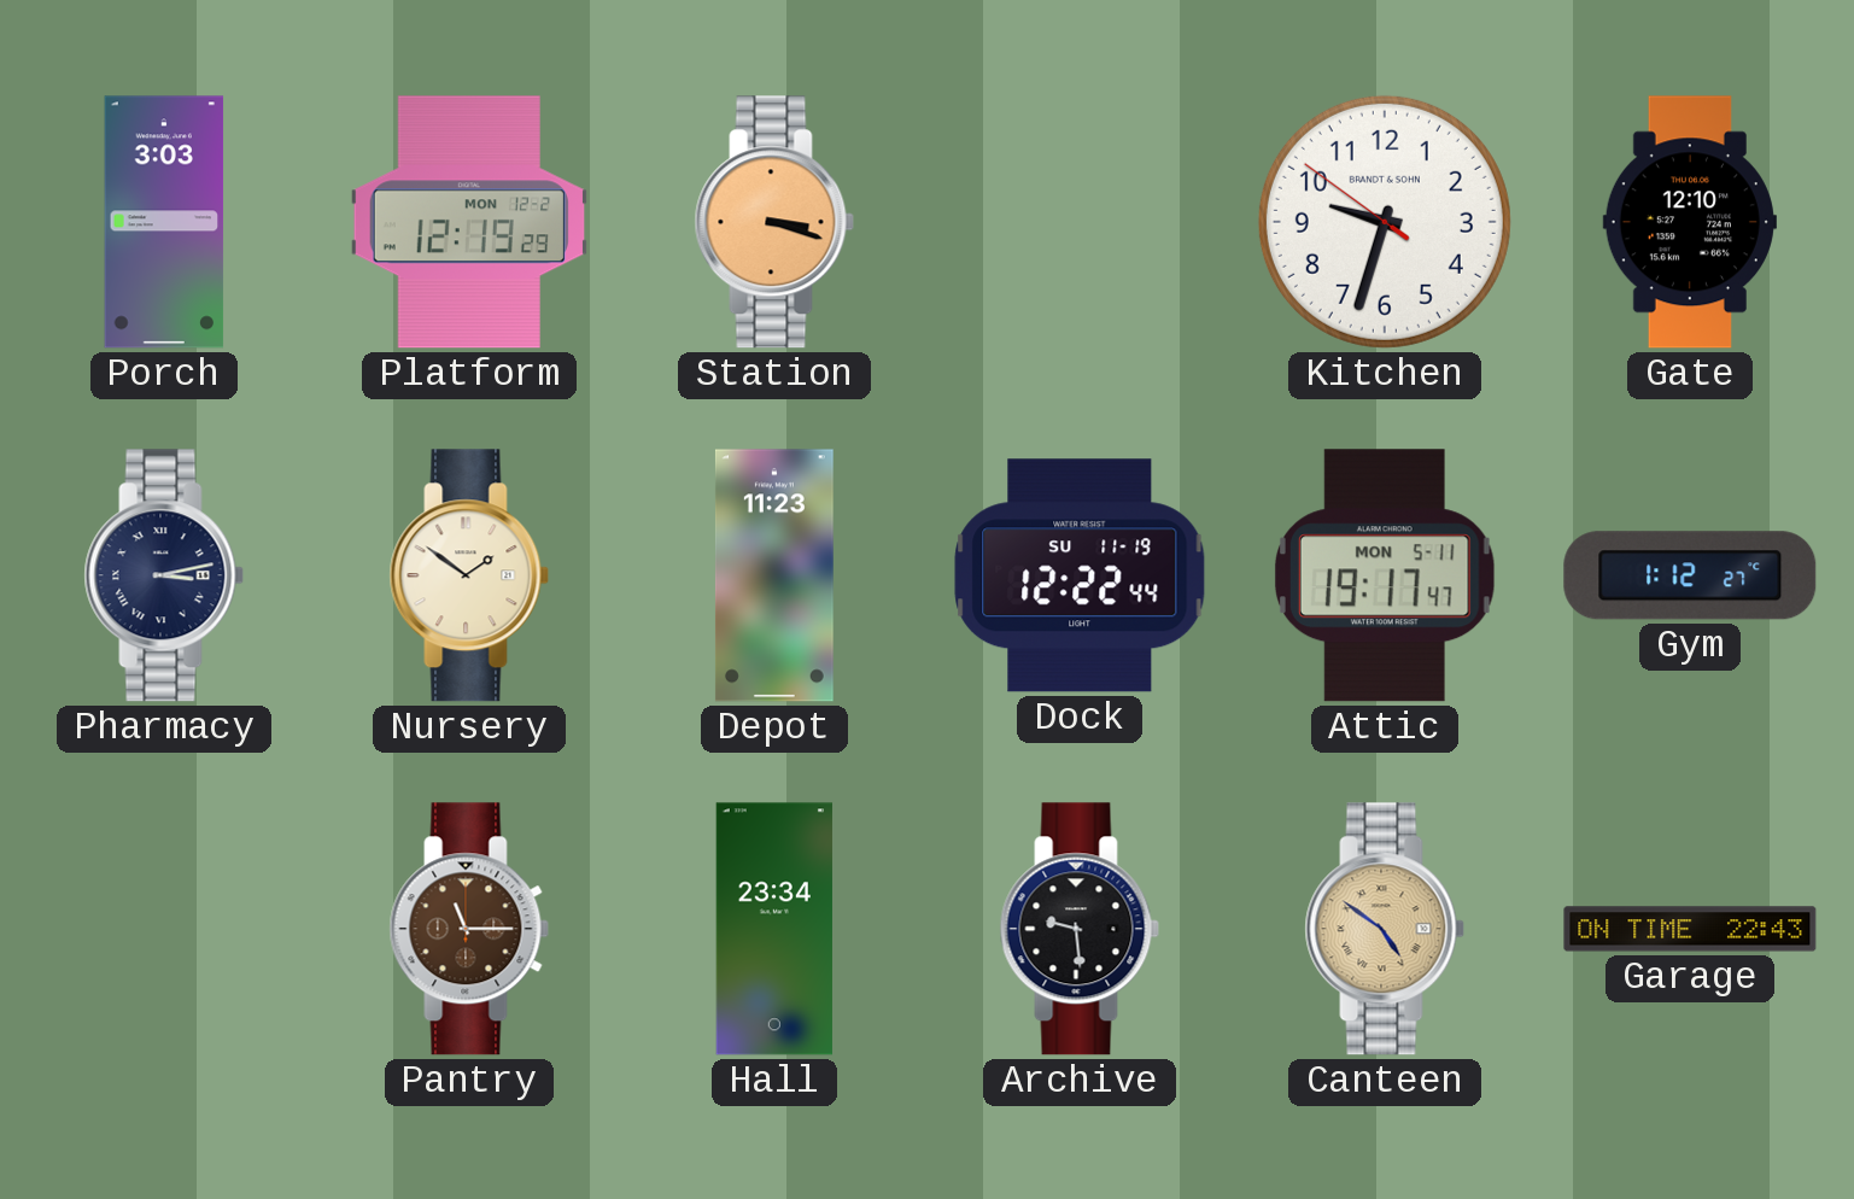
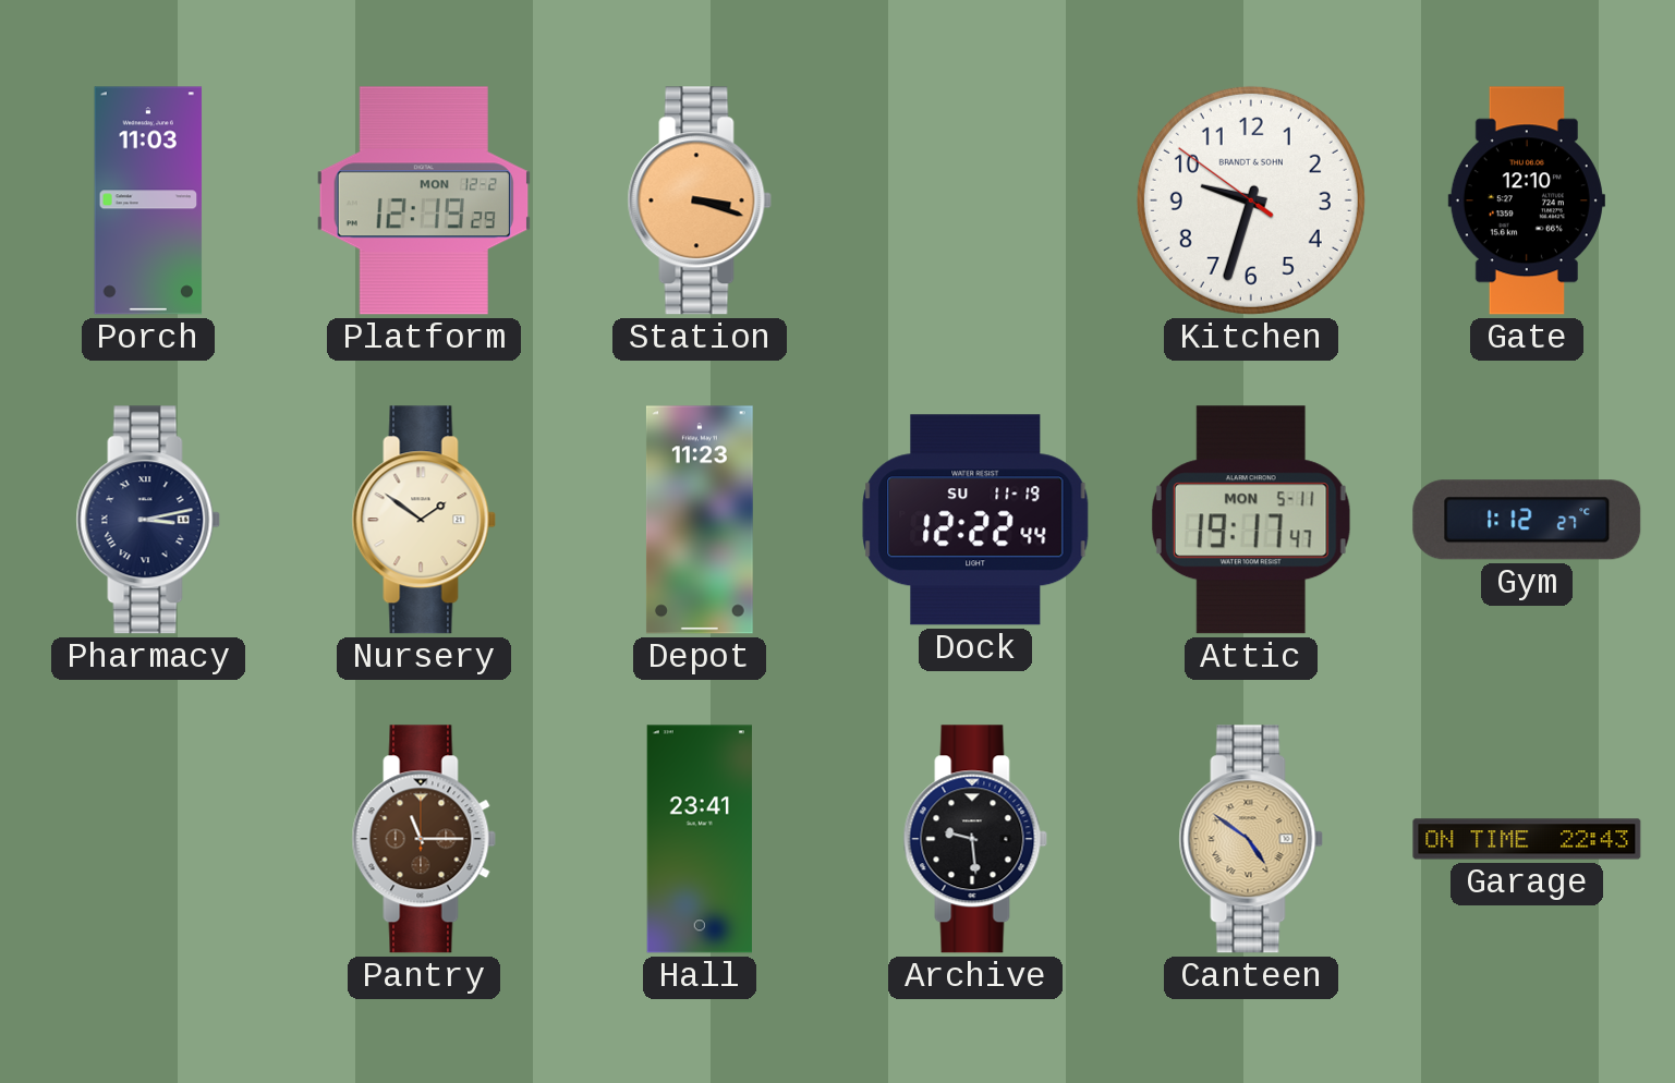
Porch: 3:03 -> 11:03 (148, 200)
Hall: 23:34 -> 23:41 (700, 839)
